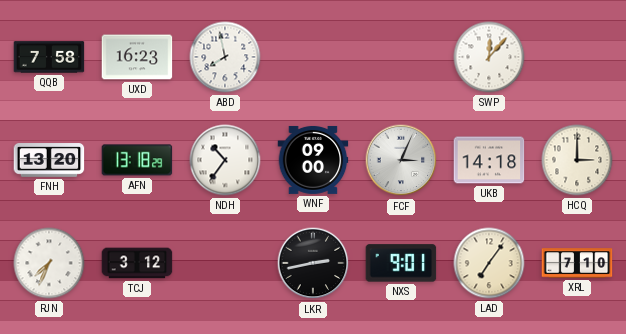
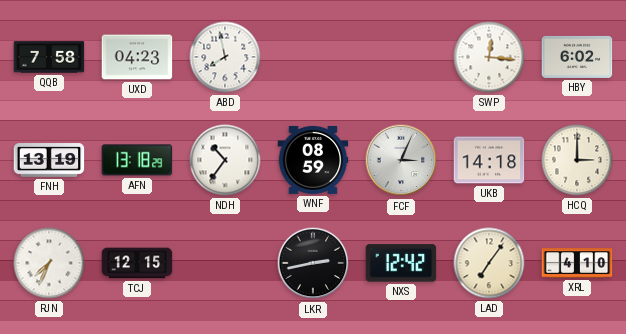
UXD: 16:23 -> 04:23 (137, 57)
SWP: 12:07 -> 12:16 (489, 57)
HBY: none -> 6:02 (577, 57)
FNH: 13:20 -> 13:19 (49, 160)
WNF: 09:00 -> 08:59 (313, 160)
TCJ: 3:12 -> 12:15 (137, 263)
NXS: 9:01 -> 12:42 (401, 263)
XRL: 7:10 -> 4:10 (577, 263)
